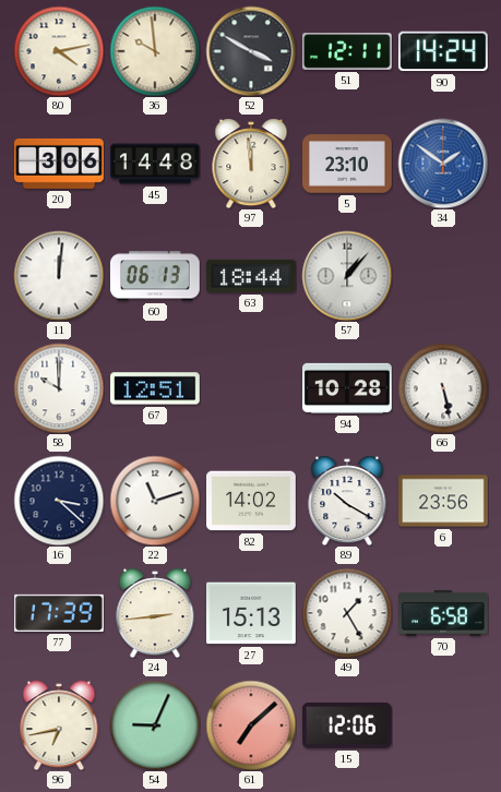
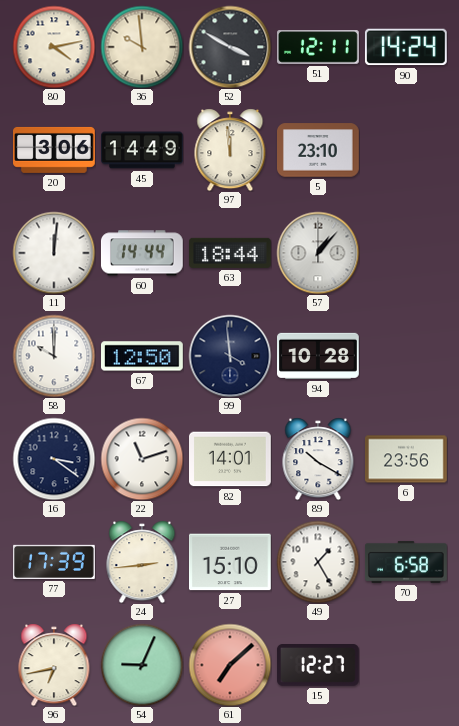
45: 14:48 -> 14:49 (143, 150)
34: 1:51 -> none (443, 164)
60: 06:13 -> 14:44 (142, 253)
67: 12:51 -> 12:50 (143, 356)
99: none -> 3:59 (230, 356)
66: 5:28 -> none (443, 388)
16: 3:22 -> 3:21 (54, 459)
82: 14:02 -> 14:01 (231, 459)
27: 15:13 -> 15:10 (231, 562)
15: 12:06 -> 12:27 (319, 666)
